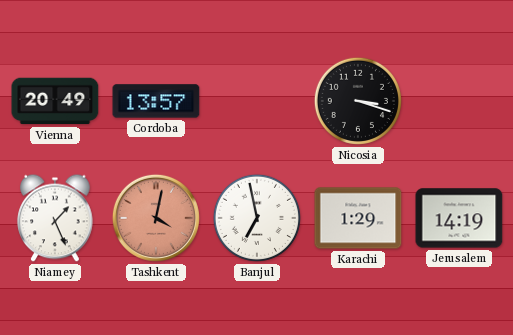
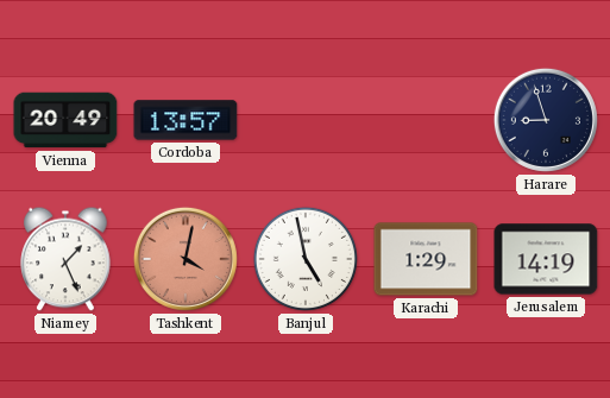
Nicosia: 3:18 -> none (358, 101)
Harare: none -> 8:57 (546, 120)
Banjul: 6:58 -> 4:58 (306, 259)
